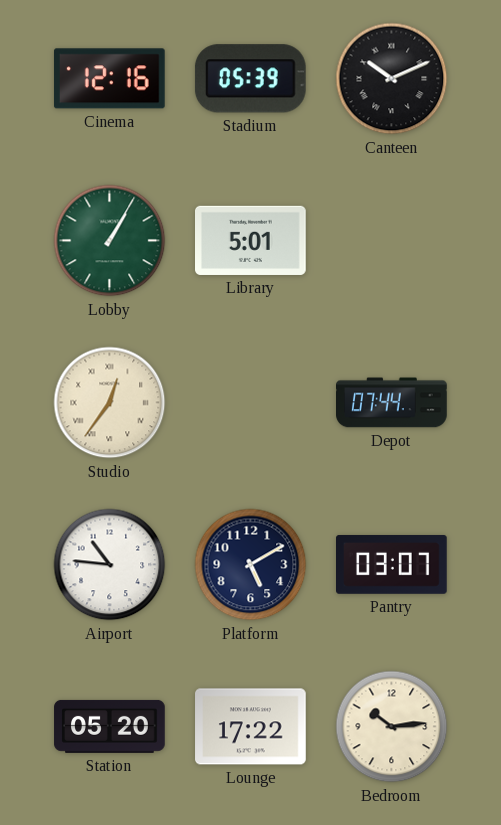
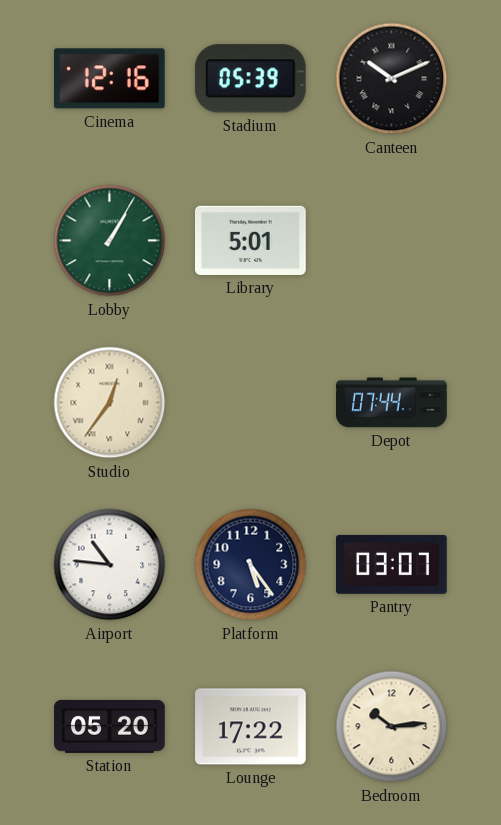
Platform: 5:10 -> 5:24 (251, 565)
